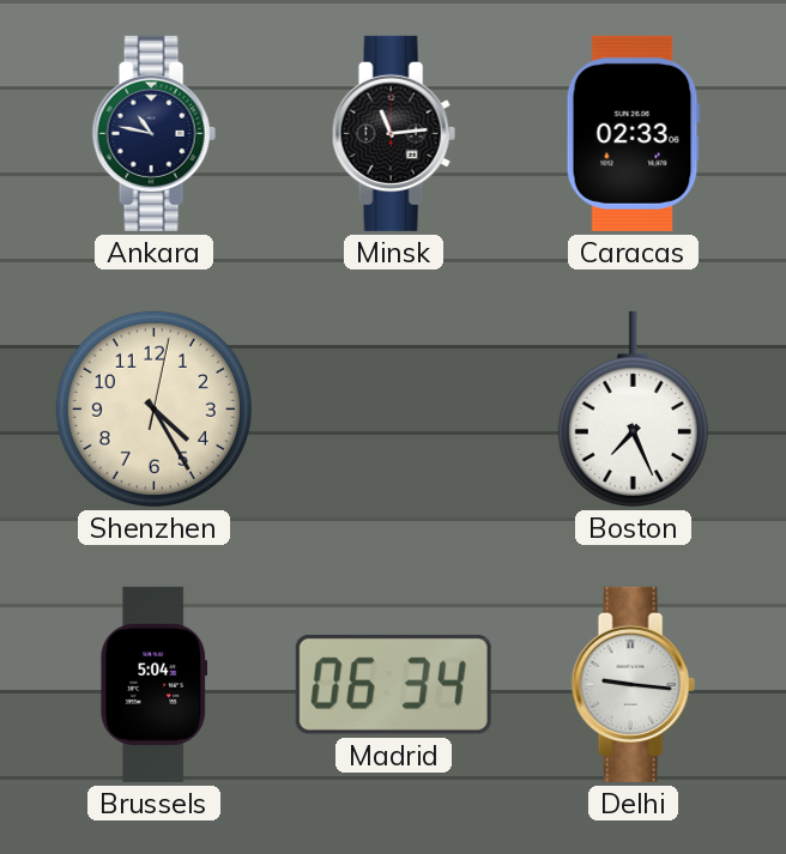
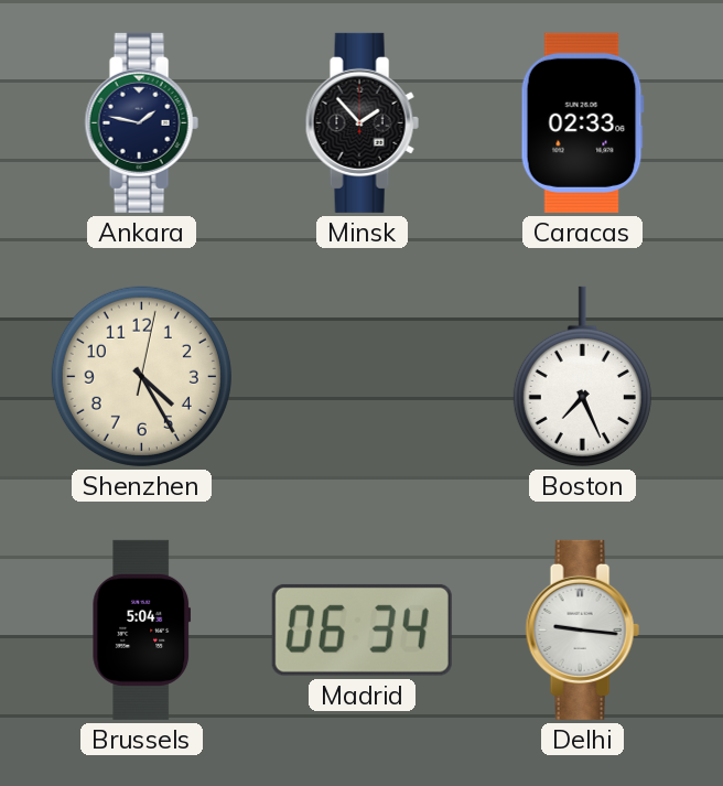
Ankara: 10:47 -> 1:47 (141, 122)
Minsk: 11:14 -> 1:53 (361, 122)
